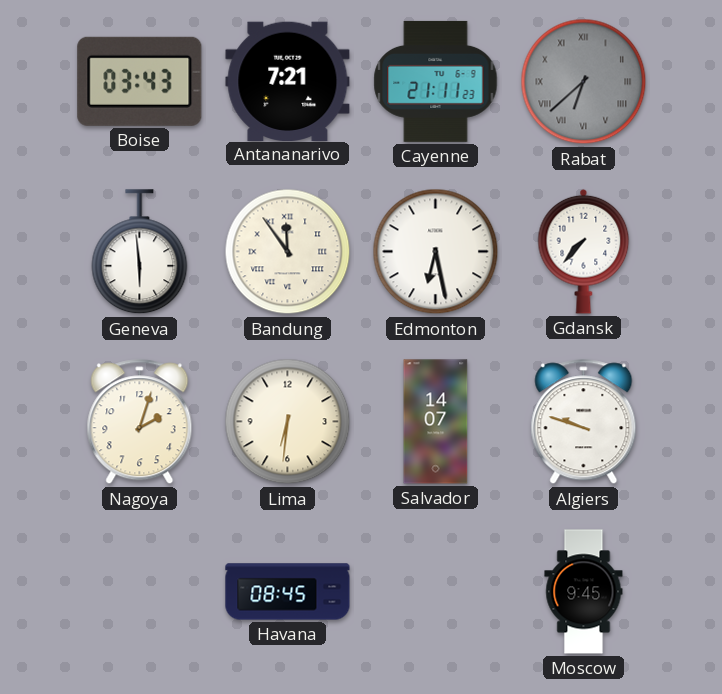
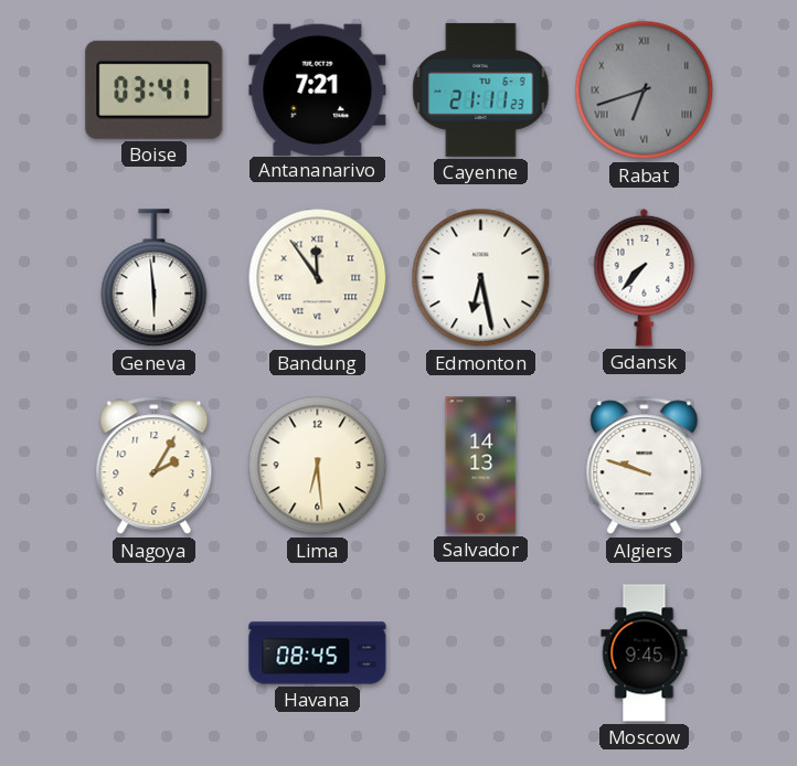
Boise: 03:43 -> 03:41 (155, 89)
Rabat: 6:38 -> 6:42 (645, 91)
Nagoya: 2:03 -> 2:05 (155, 466)
Lima: 6:31 -> 6:29 (318, 466)
Salvador: 14:07 -> 14:13 (481, 466)
